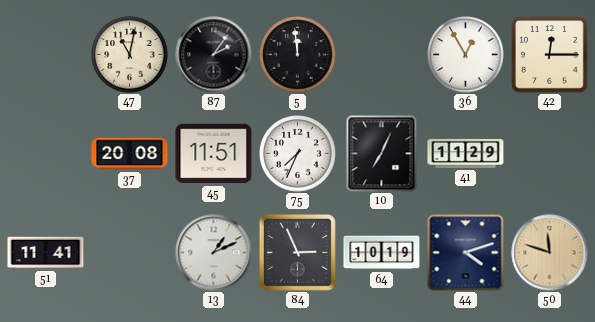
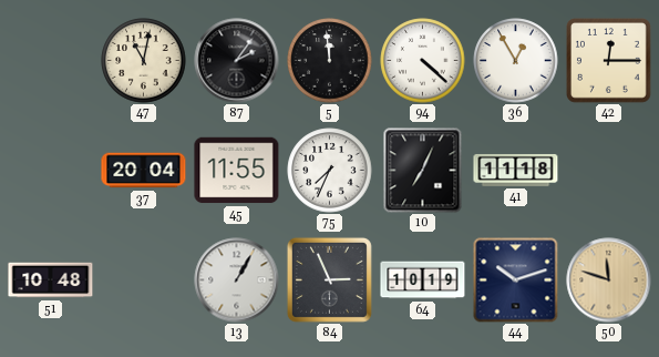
94: none -> 4:22 (423, 61)
37: 20:08 -> 20:04 (144, 171)
45: 11:51 -> 11:55 (237, 171)
41: 11:29 -> 11:18 (516, 170)
51: 11:41 -> 10:48 (51, 280)
13: 1:11 -> 1:05 (237, 280)
44: 4:12 -> 10:12 (516, 280)
